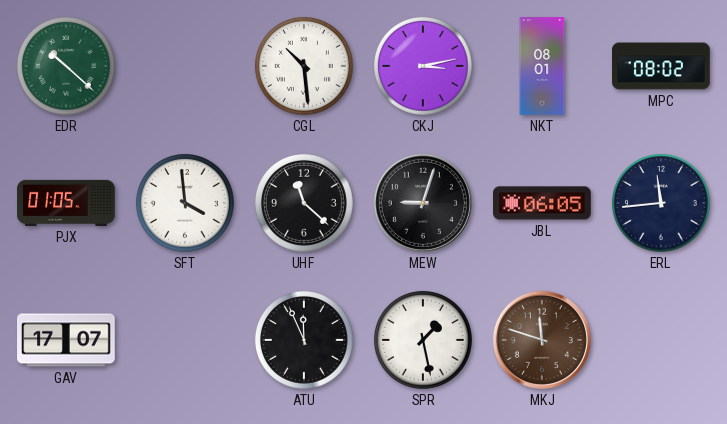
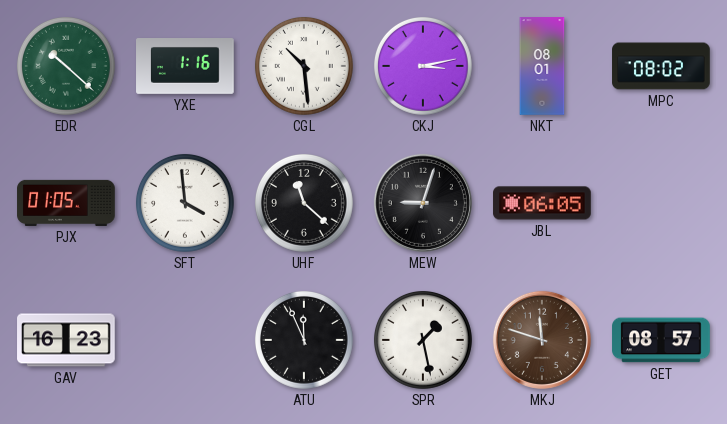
YXE: none -> 1:16 (185, 67)
ERL: 11:44 -> none (661, 203)
GAV: 17:07 -> 16:23 (66, 340)
GET: none -> 08:57 (661, 340)
